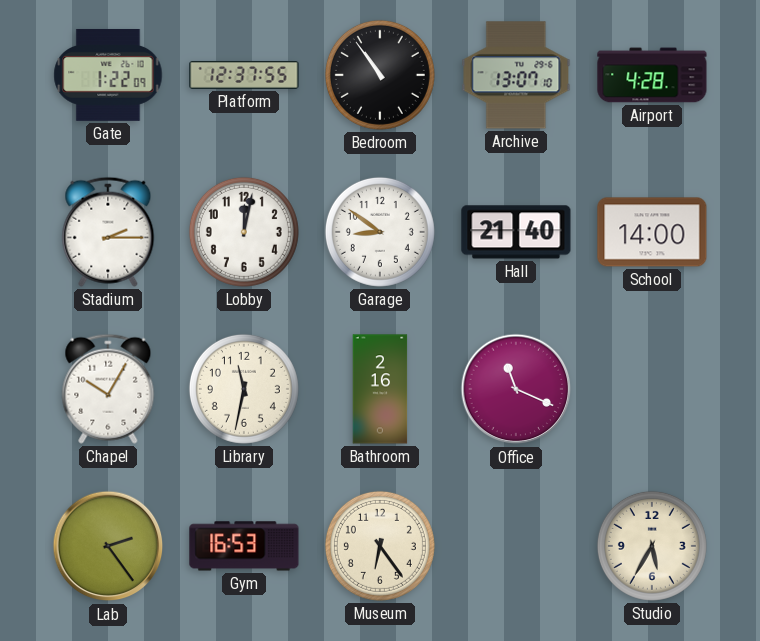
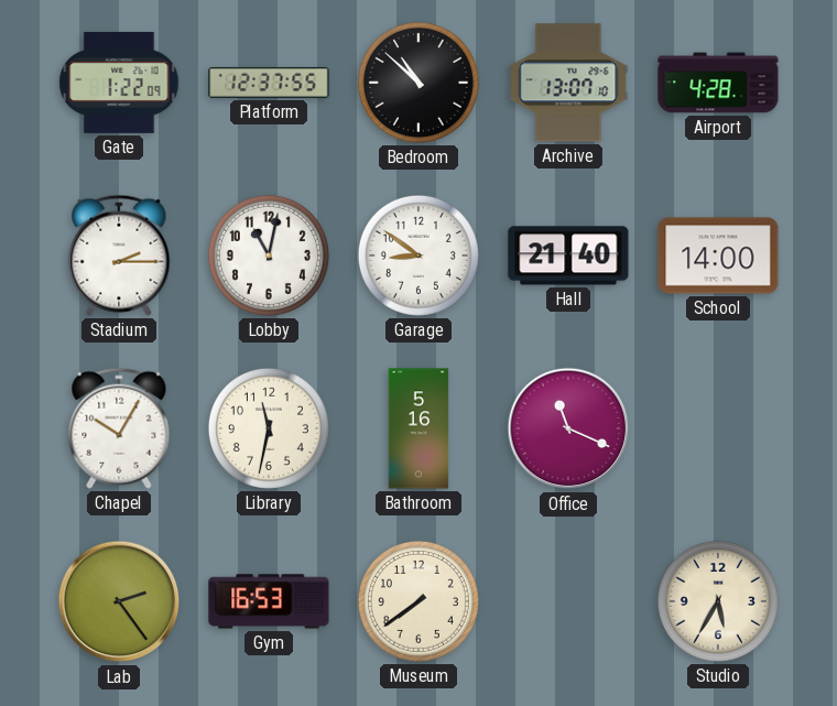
Bedroom: 10:54 -> 10:52 (418, 83)
Lobby: 12:02 -> 11:02 (269, 256)
Bathroom: 2:16 -> 5:16 (418, 428)
Museum: 6:24 -> 7:39 (418, 601)
